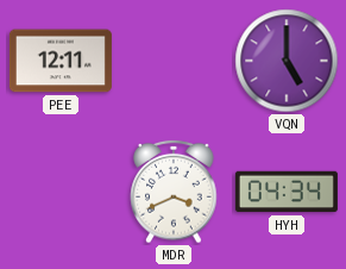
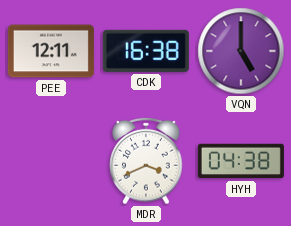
CDK: none -> 16:38 (146, 51)
HYH: 04:34 -> 04:38 (241, 161)
